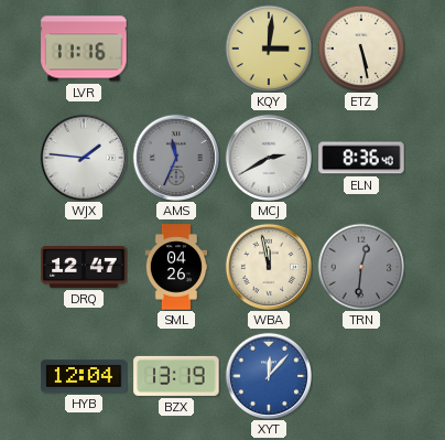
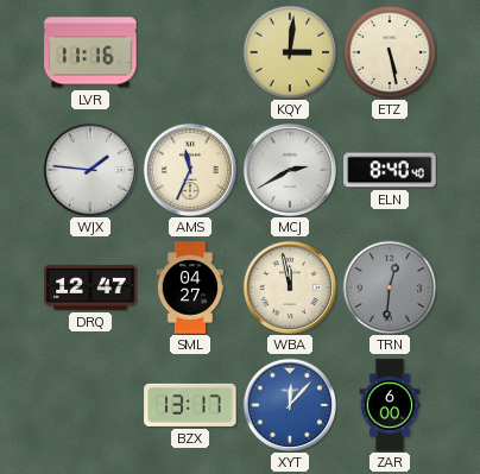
AMS dial: grey -> cream (189, 169)
ELN: 8:36 -> 8:40 (390, 170)
SML: 04:26 -> 04:27 (190, 287)
HYB: 12:04 -> none (84, 376)
BZX: 13:19 -> 13:17 (190, 405)
ZAR: none -> 6:00 (390, 405)
